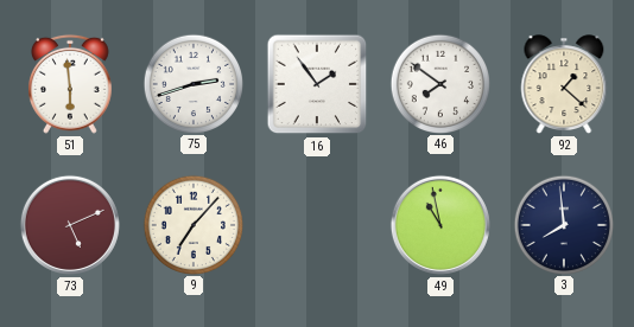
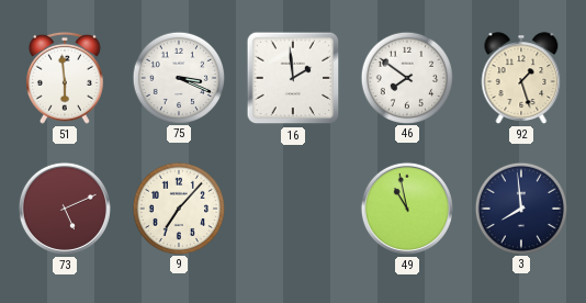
75: 2:42 -> 3:19 (178, 77)
16: 1:54 -> 1:59 (293, 78)
92: 1:22 -> 1:27 (521, 78)
